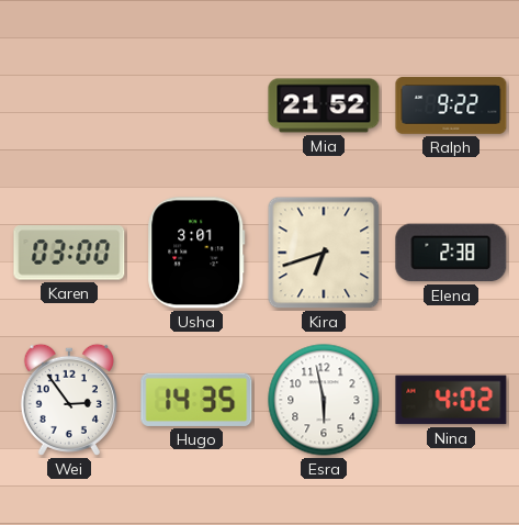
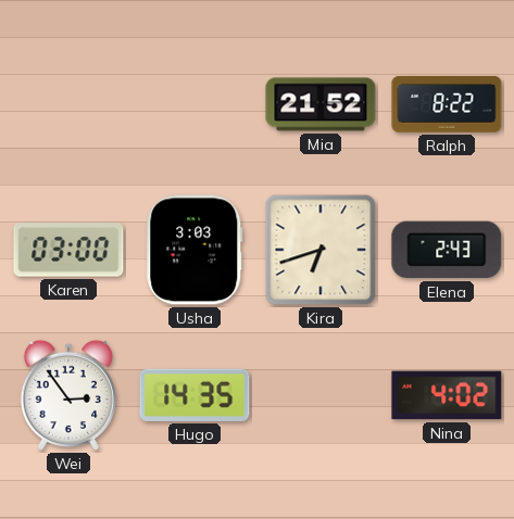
Ralph: 9:22 -> 8:22 (447, 104)
Usha: 3:01 -> 3:03 (195, 250)
Elena: 2:38 -> 2:43 (447, 250)
Esra: 5:58 -> none (324, 400)
